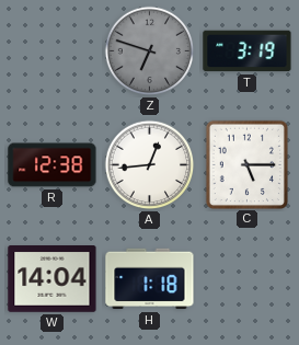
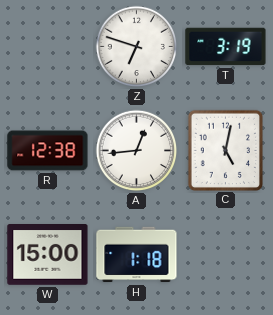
Z dial: grey -> white (137, 47)
C: 5:15 -> 5:02 (225, 150)
W: 14:04 -> 15:00 (48, 255)
